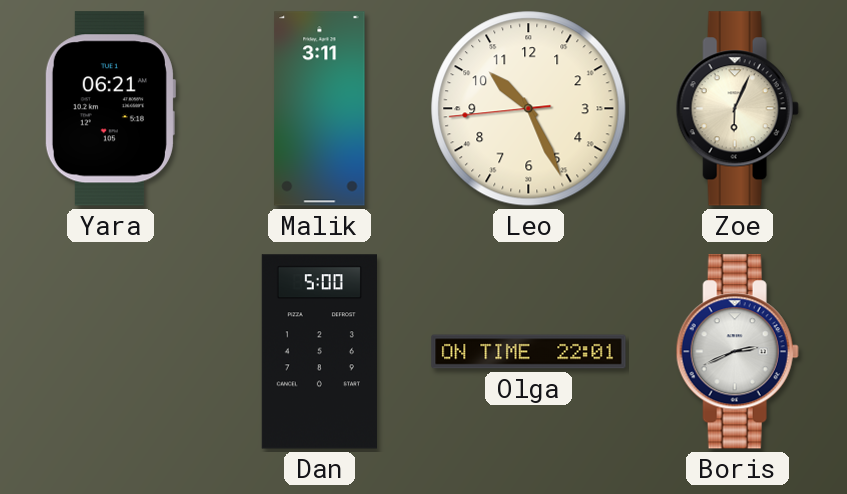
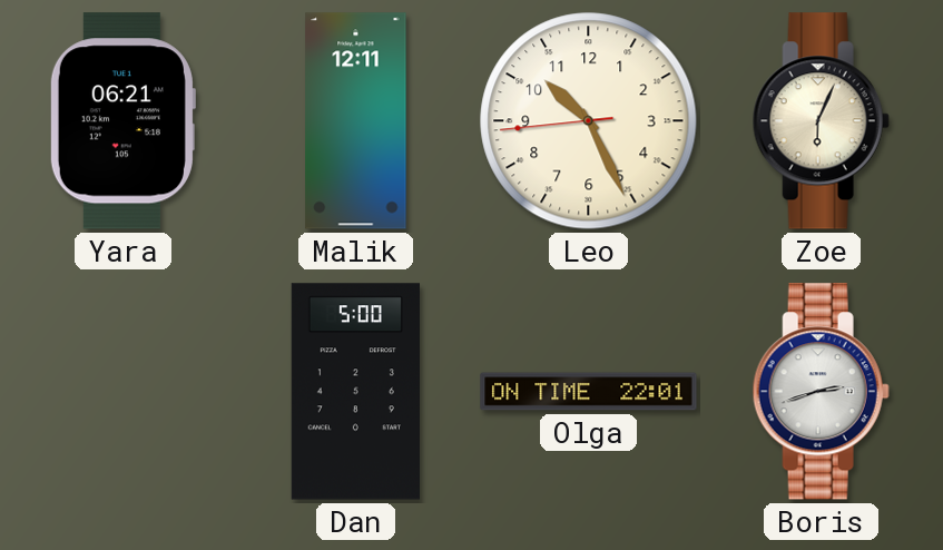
Malik: 3:11 -> 12:11 (356, 121)
Boris: 2:41 -> 2:42 (821, 392)
